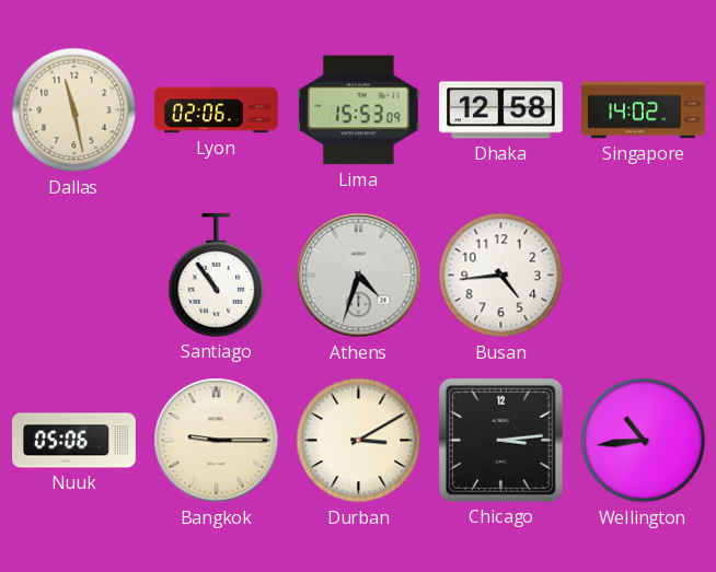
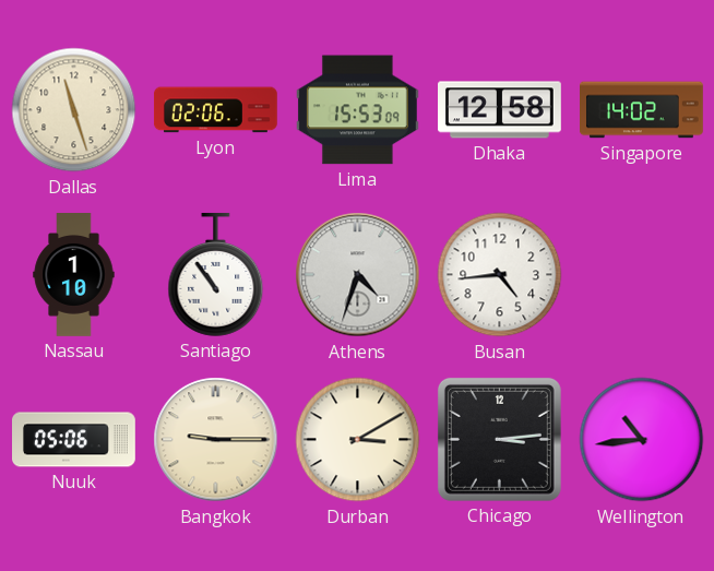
Dallas: 11:28 -> 11:27 (74, 110)
Nassau: none -> 1:10 (74, 275)
